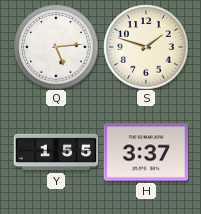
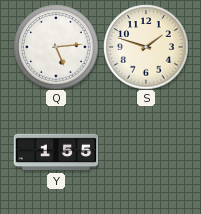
H: 3:37 -> none (146, 152)
